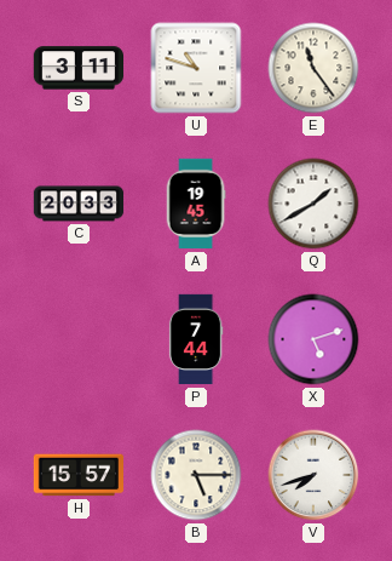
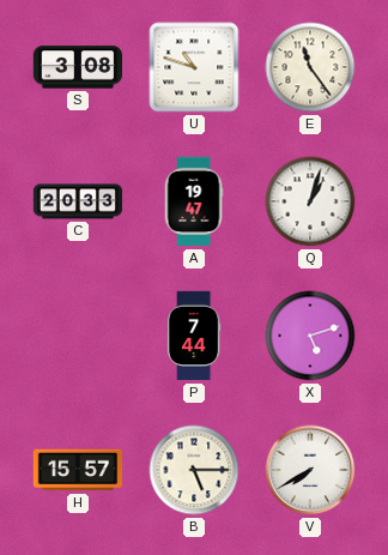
S: 3:11 -> 3:08 (77, 67)
A: 19:45 -> 19:47 (194, 201)
Q: 1:40 -> 1:03 (310, 201)
V: 7:42 -> 7:40 (310, 470)
